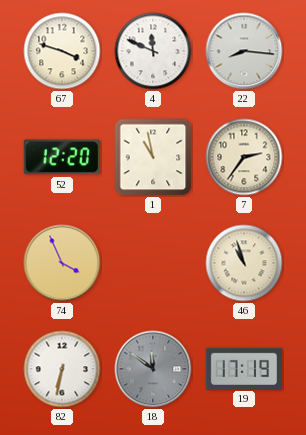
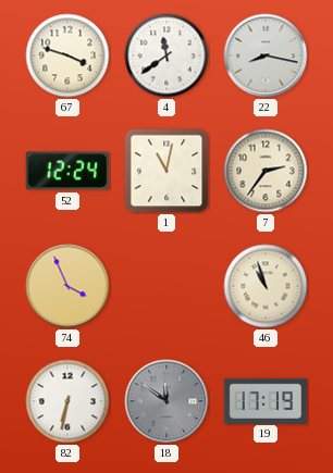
4: 11:49 -> 11:39 (166, 55)
22: 8:16 -> 8:17 (266, 55)
52: 12:20 -> 12:24 (67, 171)
1: 10:58 -> 11:02 (166, 171)
